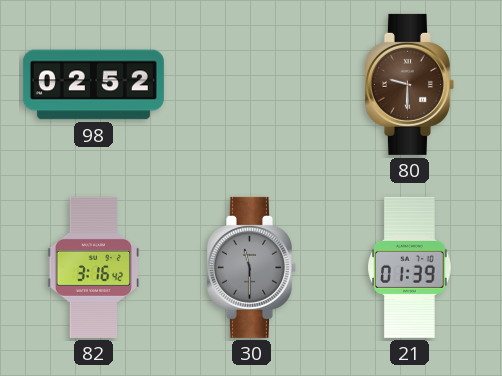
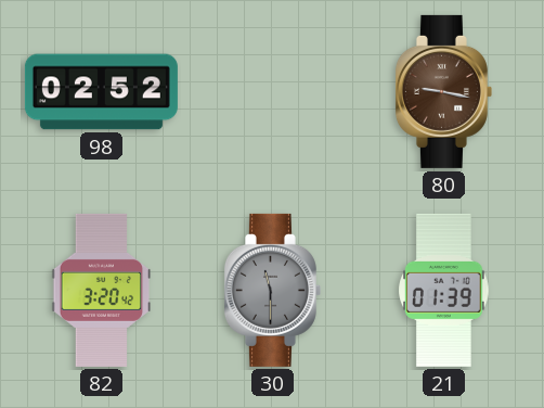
80: 9:30 -> 9:17 (443, 91)
82: 3:16 -> 3:20 (102, 290)
